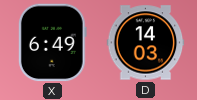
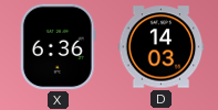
X: 6:49 -> 6:36 (58, 47)
